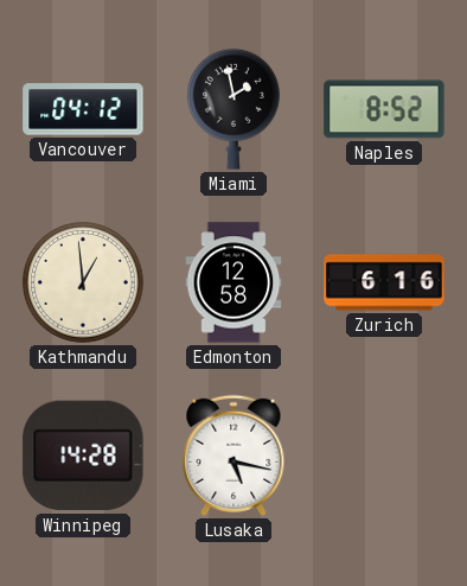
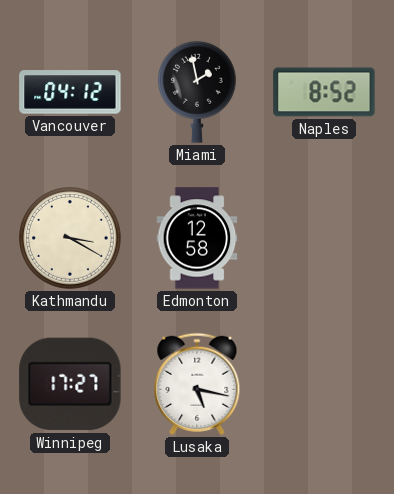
Kathmandu: 12:59 -> 3:20 (71, 239)
Zurich: 6:16 -> none (384, 282)
Winnipeg: 14:28 -> 17:27 (70, 384)
